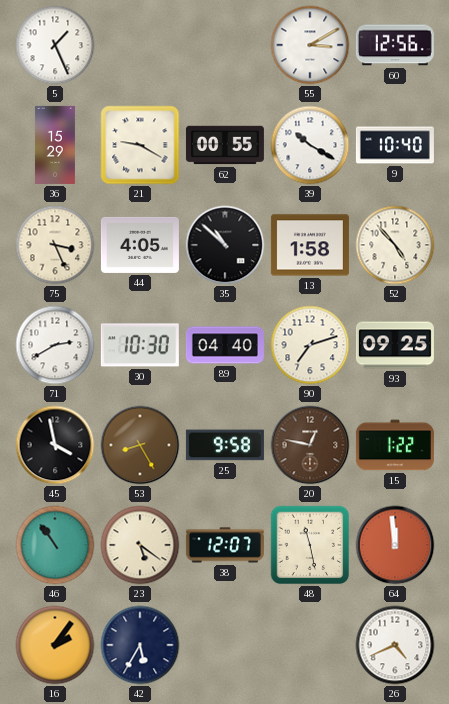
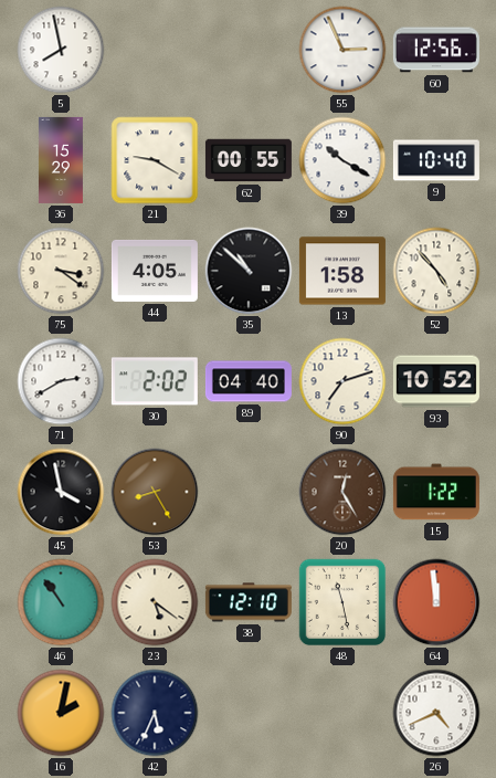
5: 1:26 -> 7:58 (61, 50)
55: 3:10 -> 2:56 (342, 50)
75: 3:26 -> 3:21 (61, 271)
30: 10:30 -> 2:02 (155, 381)
93: 09:25 -> 10:52 (436, 381)
25: 9:58 -> none (225, 445)
20: 12:47 -> 12:25 (342, 492)
38: 12:07 -> 12:10 (249, 602)
16: 2:06 -> 2:02 (61, 713)
42: 5:35 -> 5:34 (155, 713)
